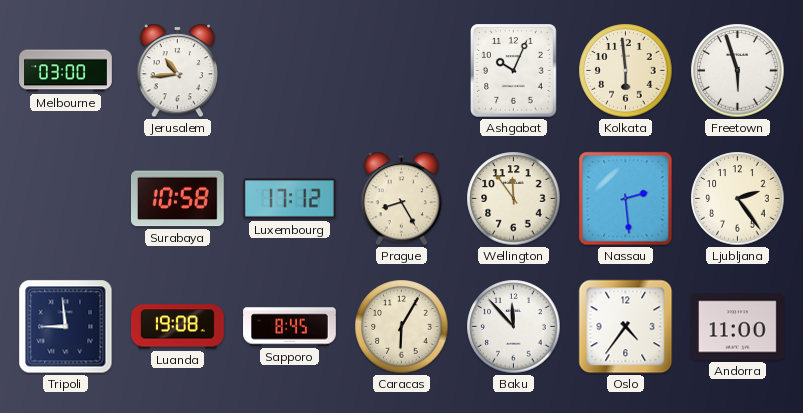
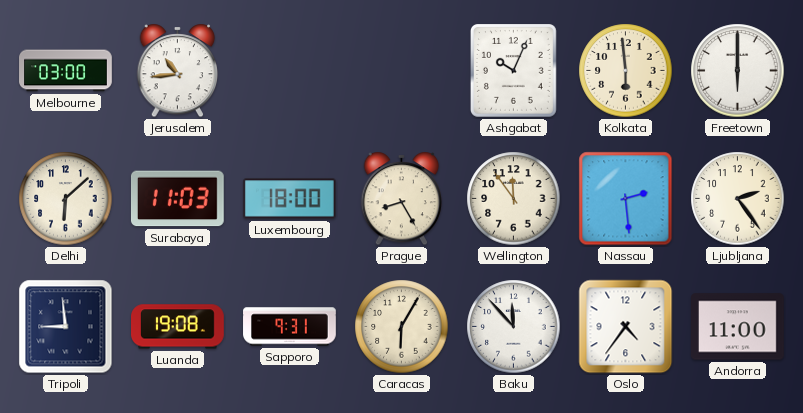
Freetown: 5:57 -> 6:00 (738, 71)
Delhi: none -> 6:08 (66, 199)
Surabaya: 10:58 -> 11:03 (177, 199)
Luxembourg: 17:12 -> 18:00 (290, 199)
Sapporo: 8:45 -> 9:31 (290, 327)
